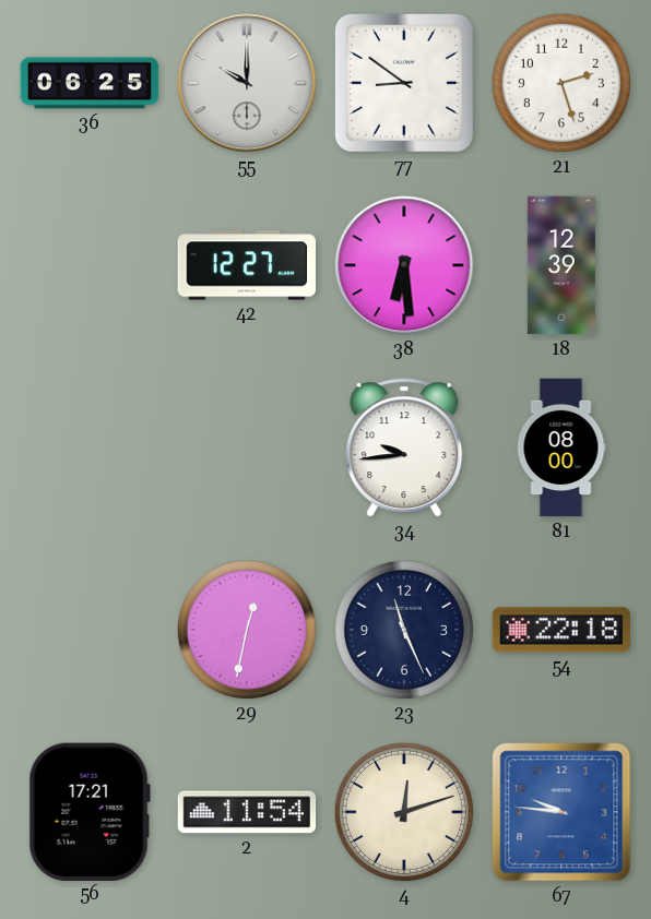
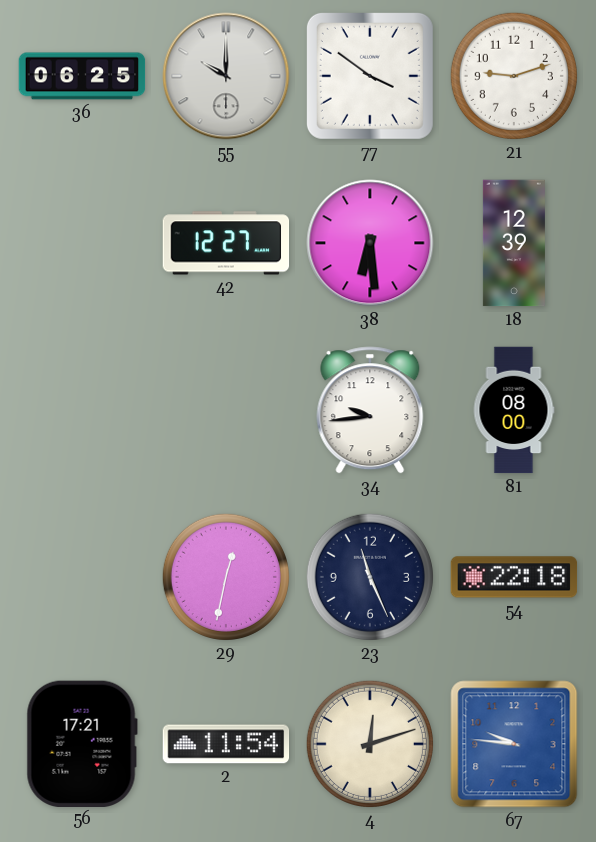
77: 8:51 -> 3:51 (370, 76)
21: 2:27 -> 9:12 (514, 76)
